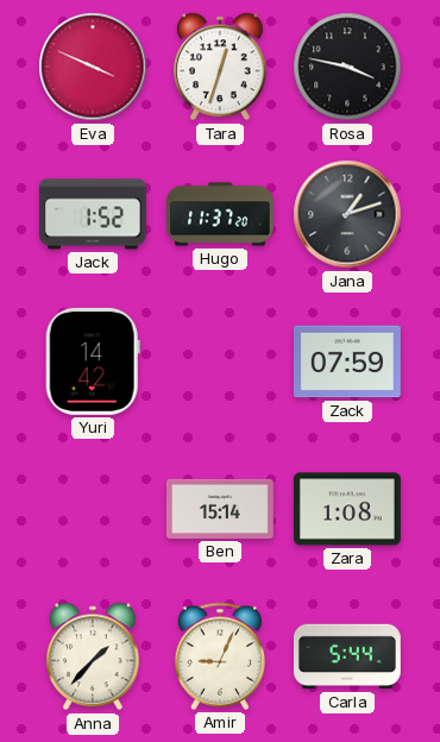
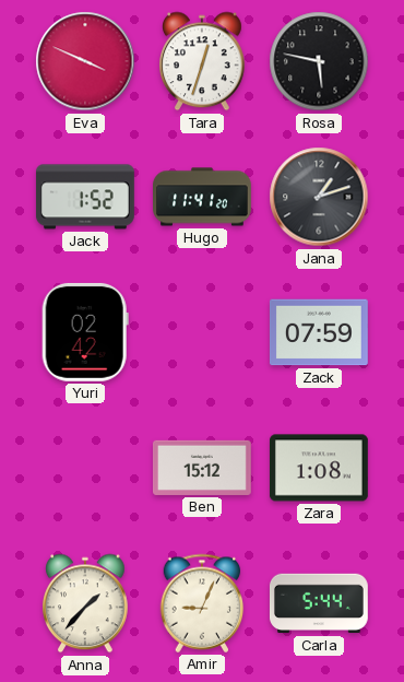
Rosa: 3:47 -> 5:47 (319, 61)
Hugo: 11:37 -> 11:41 (203, 197)
Yuri: 14:42 -> 02:42 (85, 332)
Ben: 15:14 -> 15:12 (202, 468)
